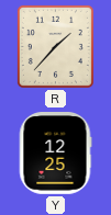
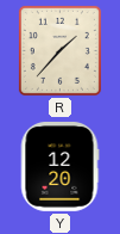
Y: 12:25 -> 12:20 (59, 167)
